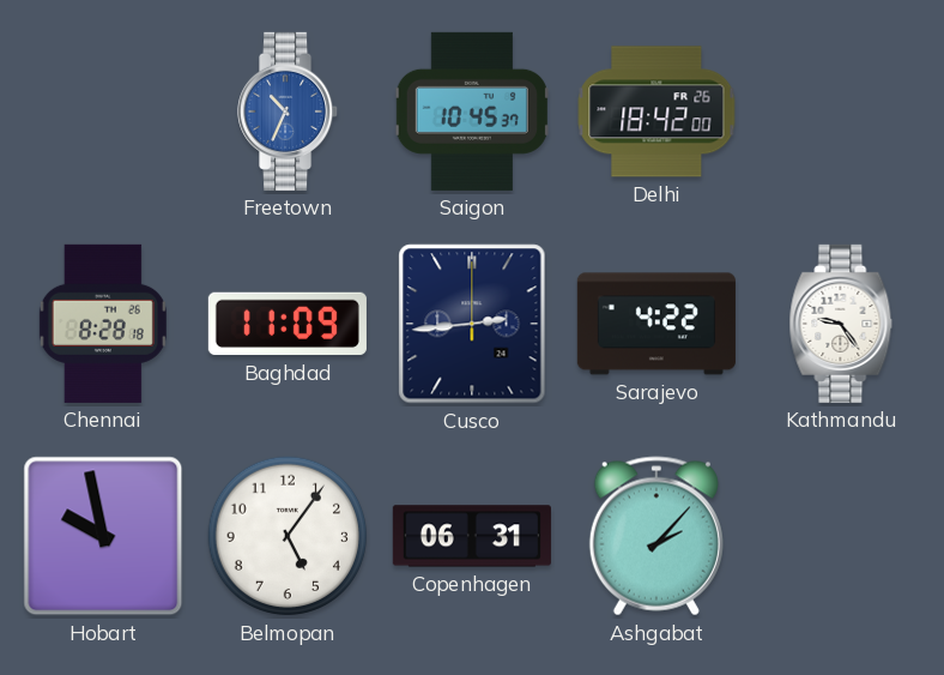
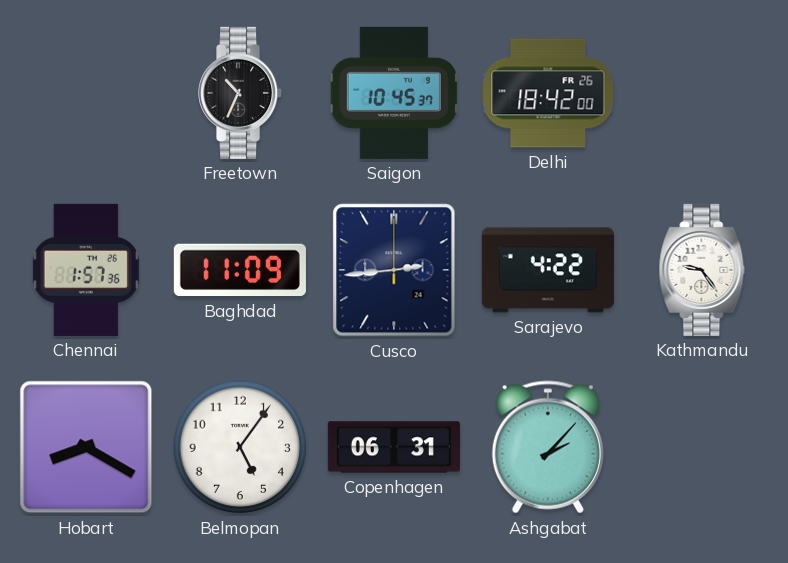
Freetown dial: blue -> black (241, 93)
Chennai: 8:28 -> 1:57 (86, 270)
Hobart: 9:58 -> 8:20 (86, 447)
